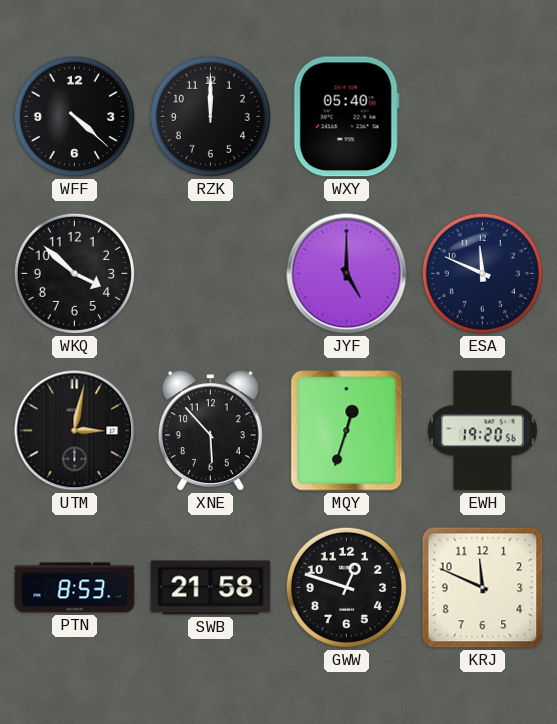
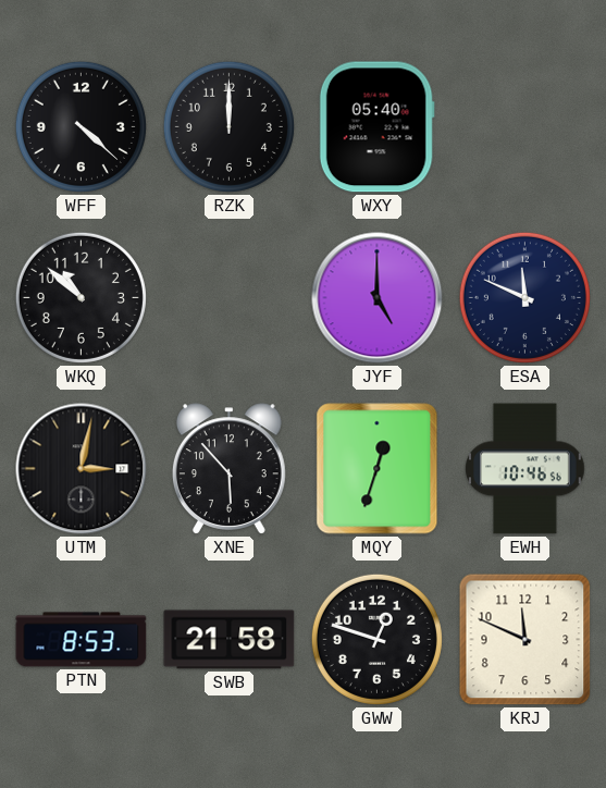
WKQ: 3:52 -> 10:52 (81, 297)
EWH: 19:20 -> 10:46 (525, 469)
